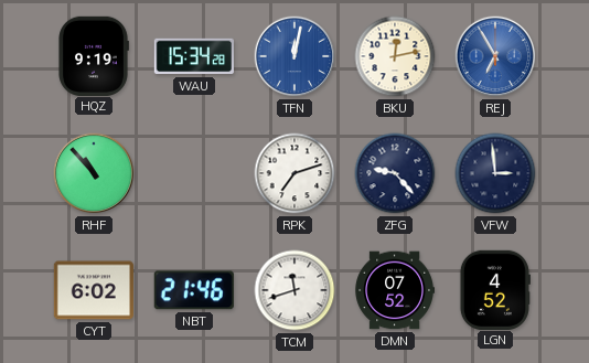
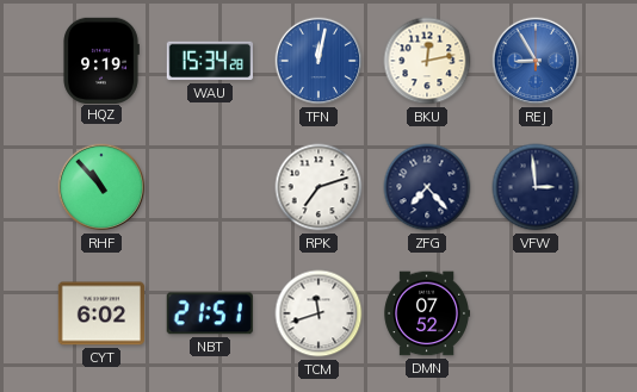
REJ: 6:55 -> 8:55 (536, 61)
ZFG: 9:23 -> 7:23 (427, 187)
NBT: 21:46 -> 21:51 (210, 313)
LGN: 4:52 -> none (494, 289)
